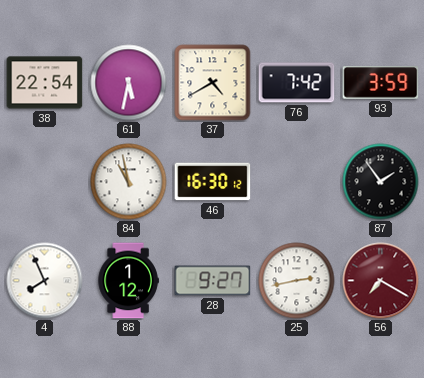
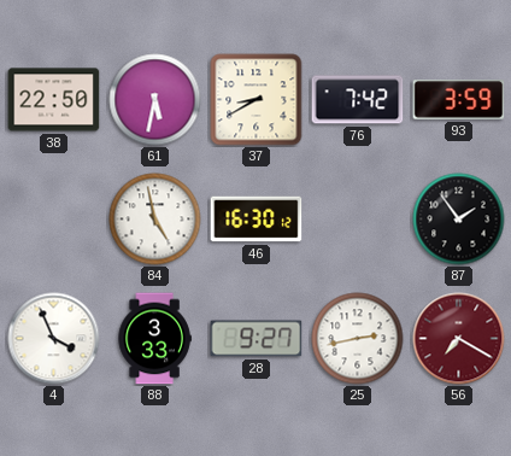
38: 22:54 -> 22:50 (54, 100)
37: 4:40 -> 8:40 (257, 100)
84: 10:58 -> 4:58 (155, 220)
4: 7:56 -> 3:56 (54, 339)
88: 1:12 -> 3:33 (154, 339)
